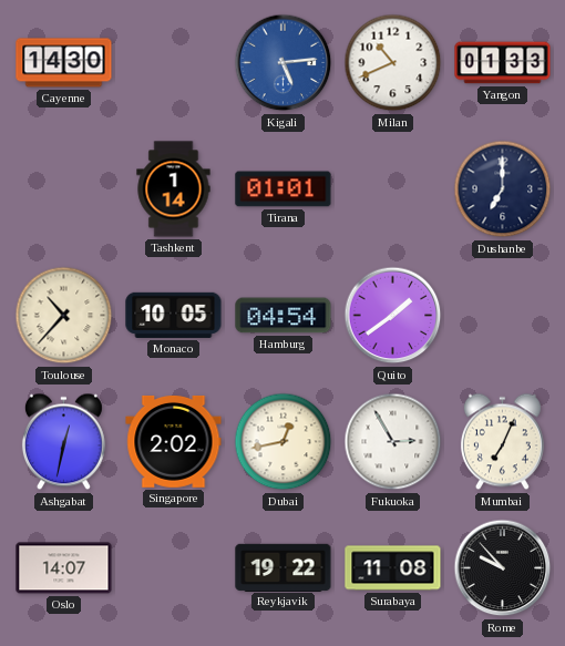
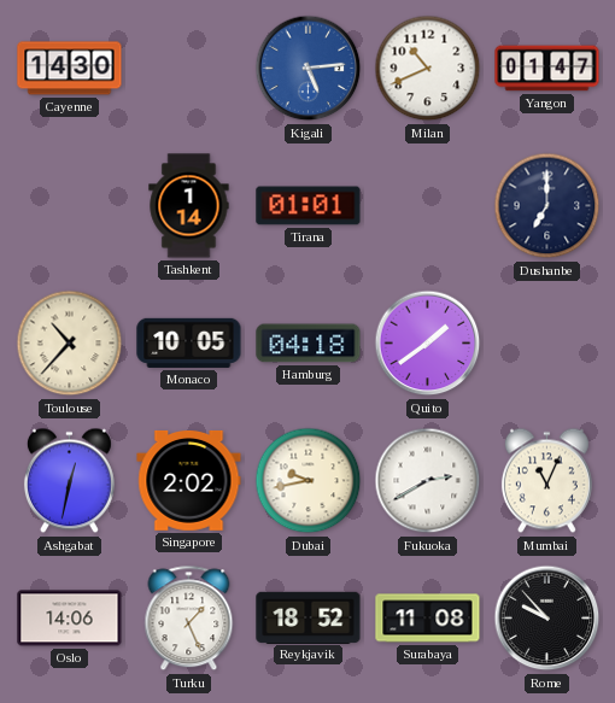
Yangon: 01:33 -> 01:47 (547, 69)
Hamburg: 04:54 -> 04:18 (309, 344)
Dubai: 12:43 -> 9:43 (309, 481)
Fukuoka: 2:55 -> 2:40 (428, 481)
Mumbai: 7:04 -> 11:04 (546, 481)
Oslo: 14:07 -> 14:06 (70, 619)
Turku: none -> 1:26 (189, 619)
Reykjavik: 19:22 -> 18:52 (309, 617)
